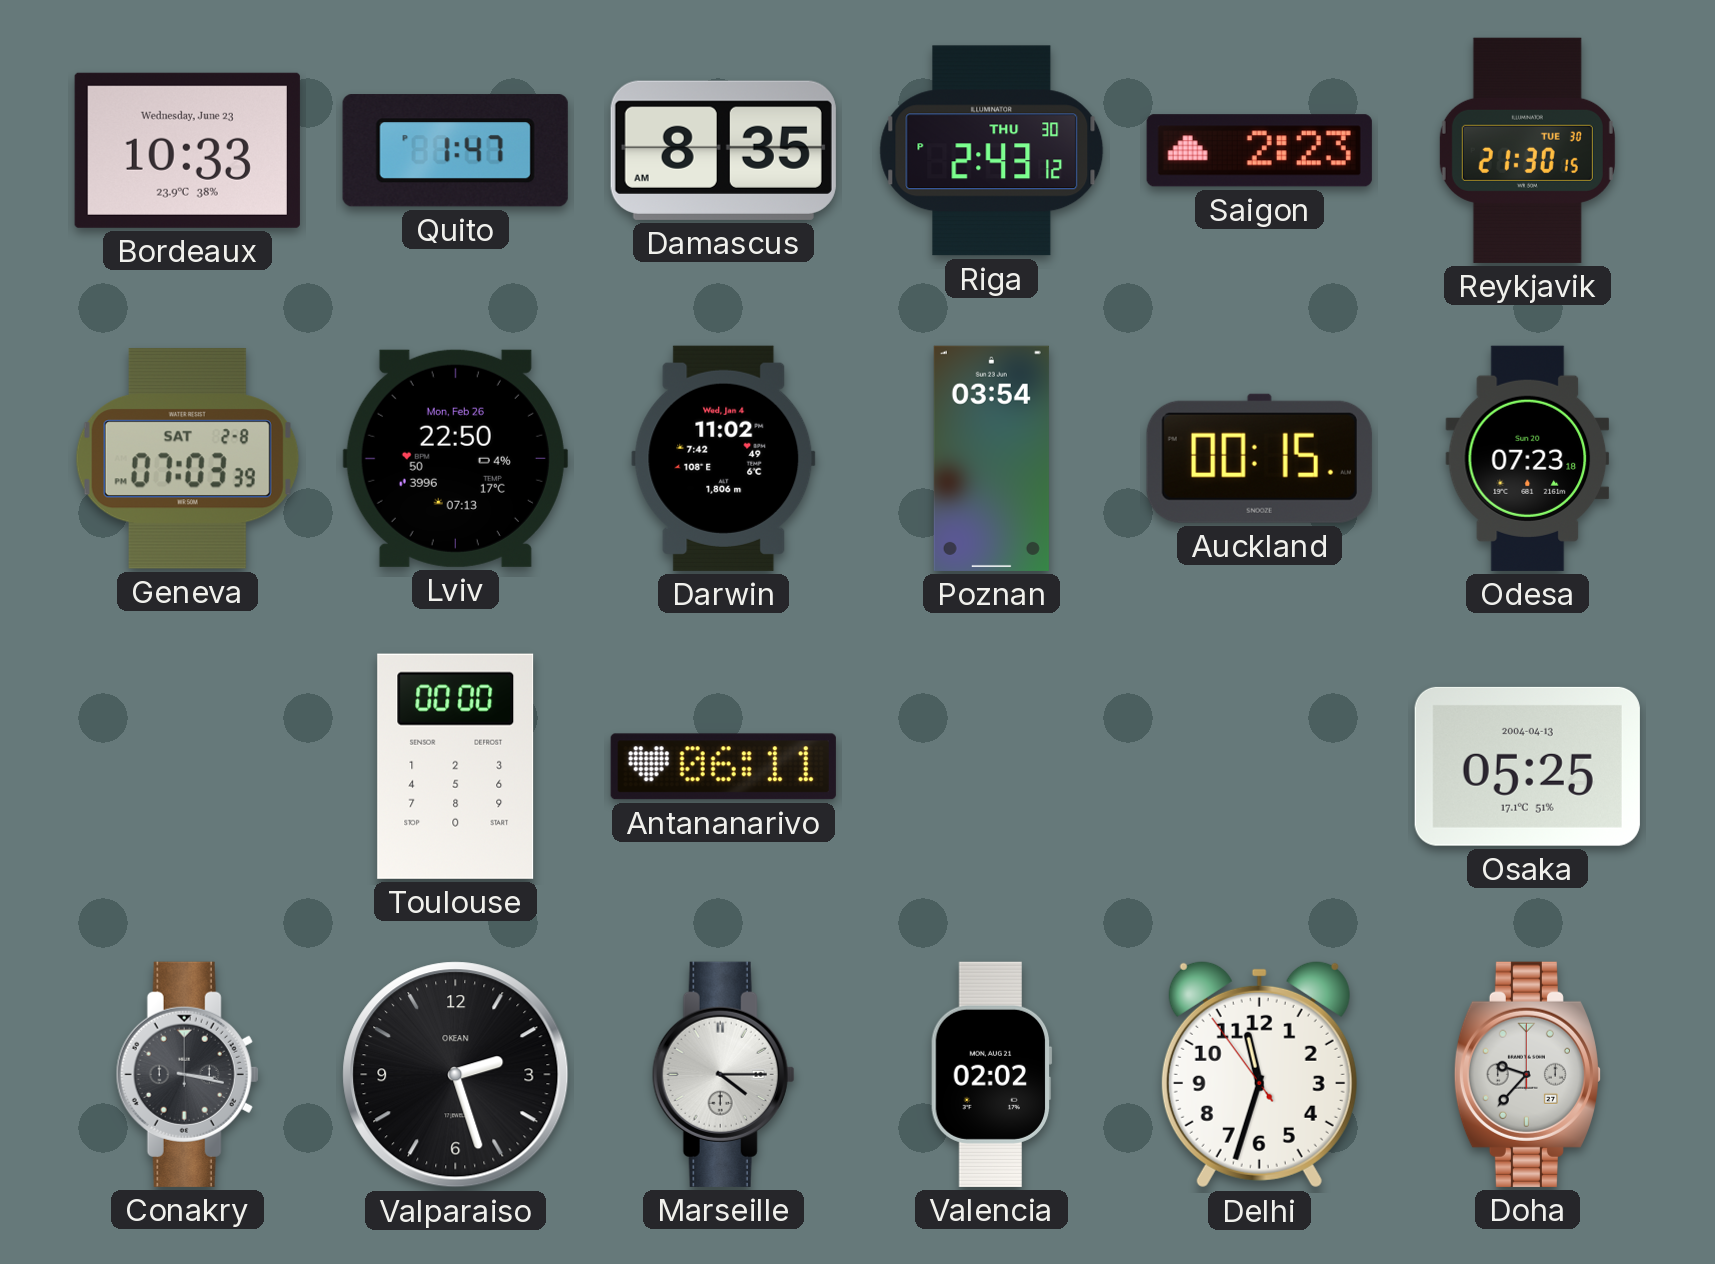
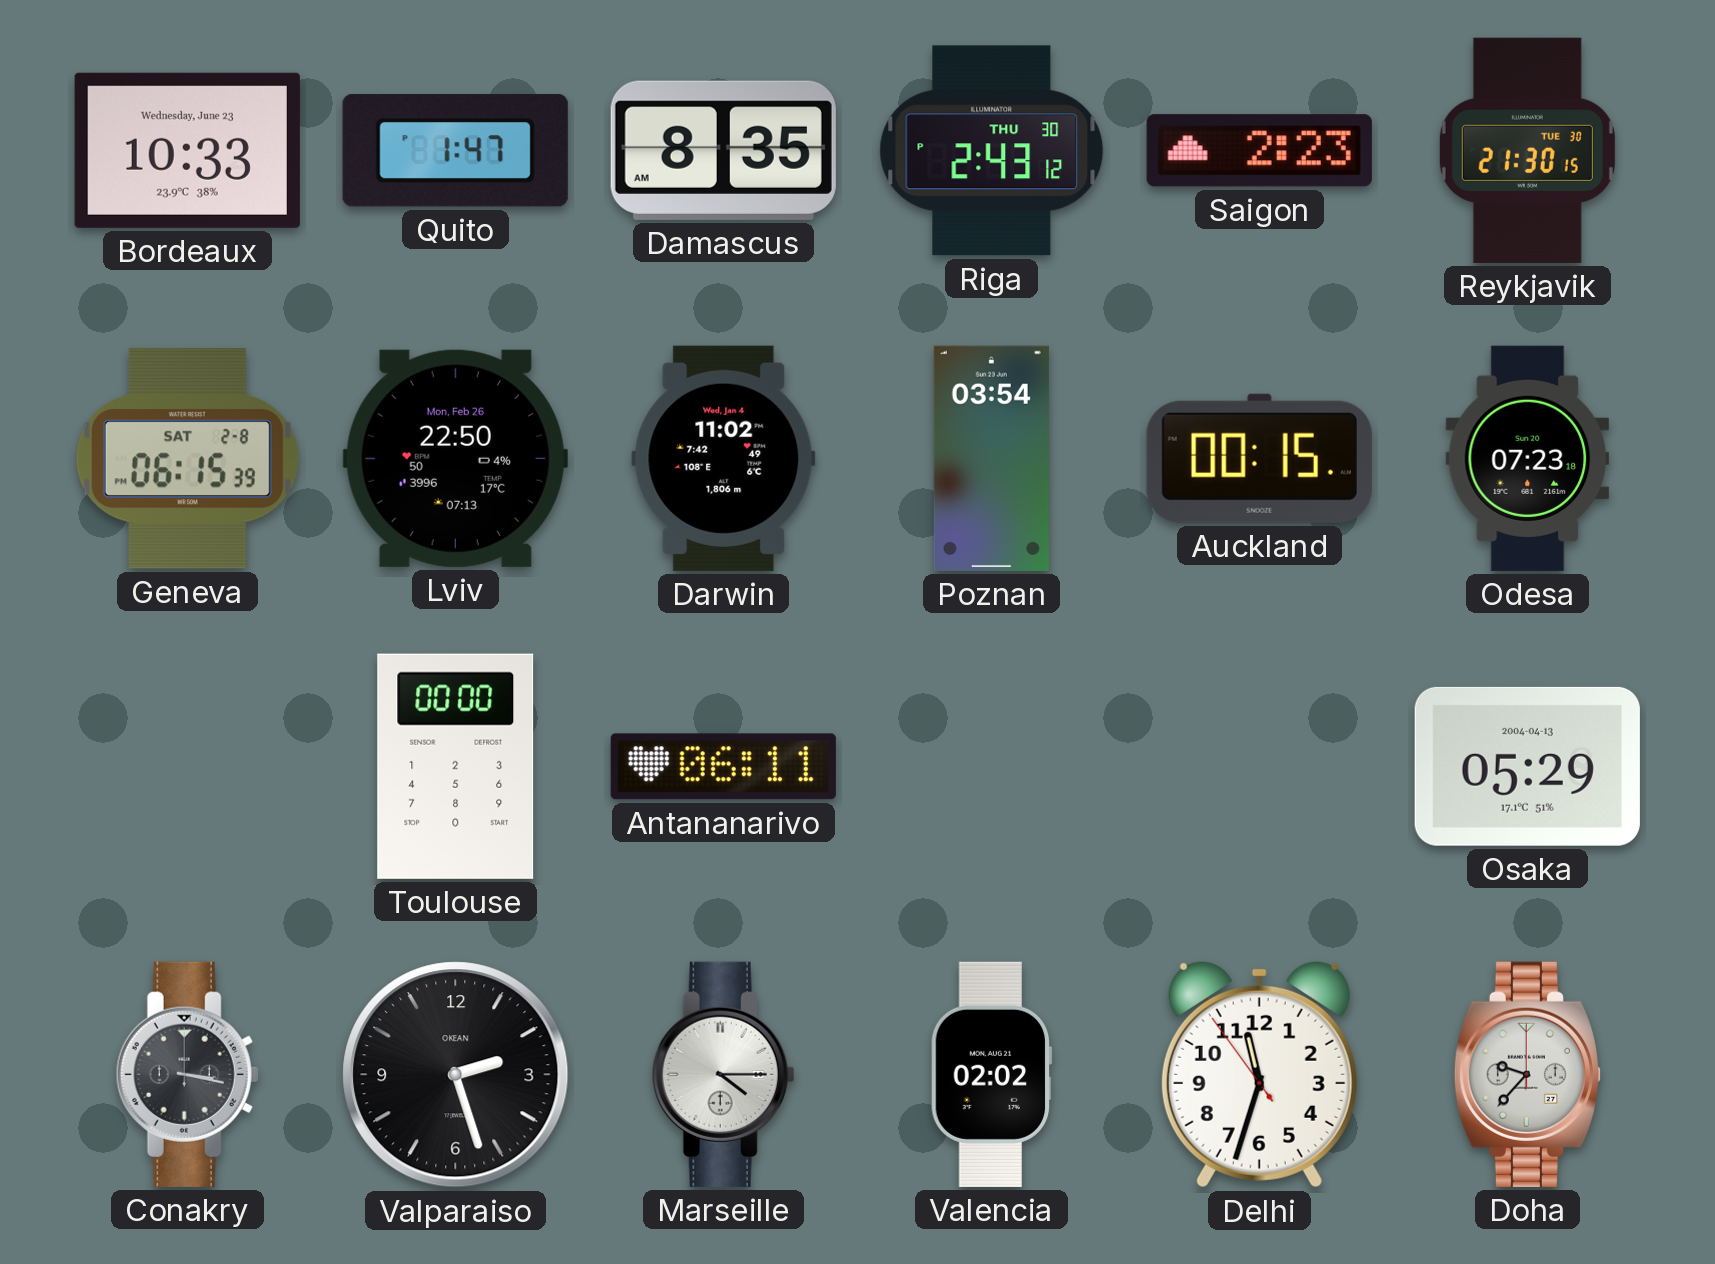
Geneva: 07:03 -> 06:15 (187, 458)
Osaka: 05:25 -> 05:29 (1527, 766)
